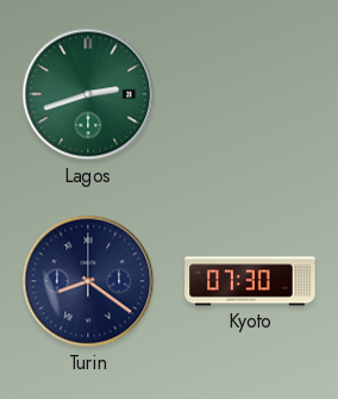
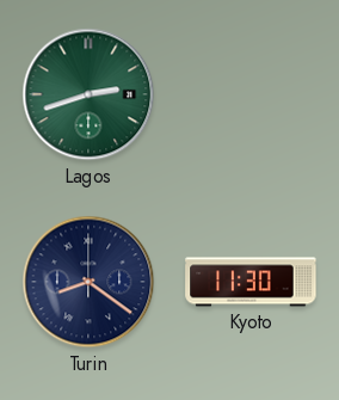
Kyoto: 07:30 -> 11:30 (251, 282)
